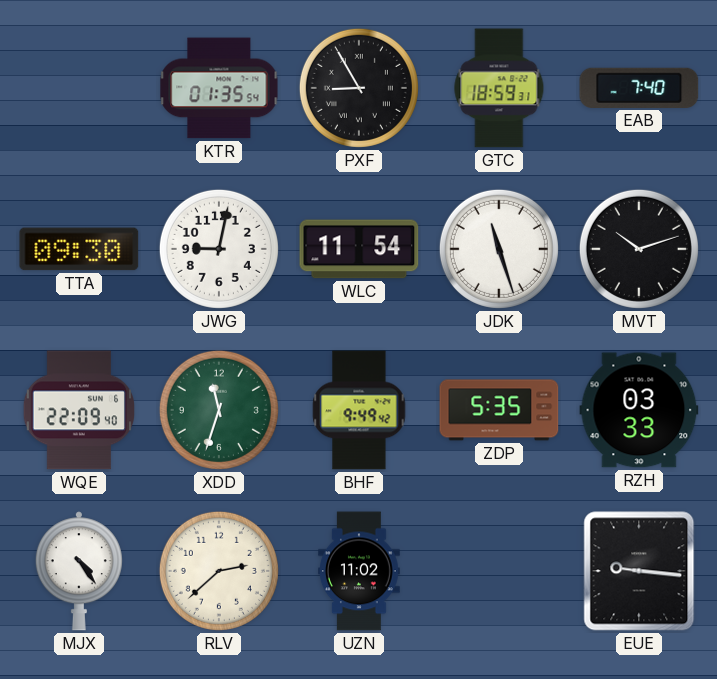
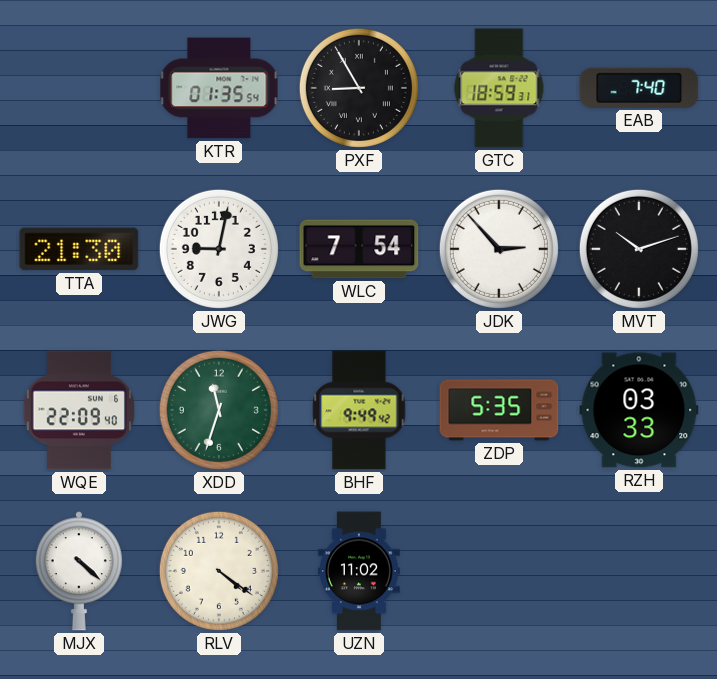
TTA: 09:30 -> 21:30 (79, 249)
WLC: 11:54 -> 7:54 (359, 249)
JDK: 11:27 -> 2:53 (499, 249)
MJX: 4:24 -> 4:22 (79, 571)
RLV: 2:38 -> 4:21 (219, 571)
EUE: 9:16 -> none (639, 571)
